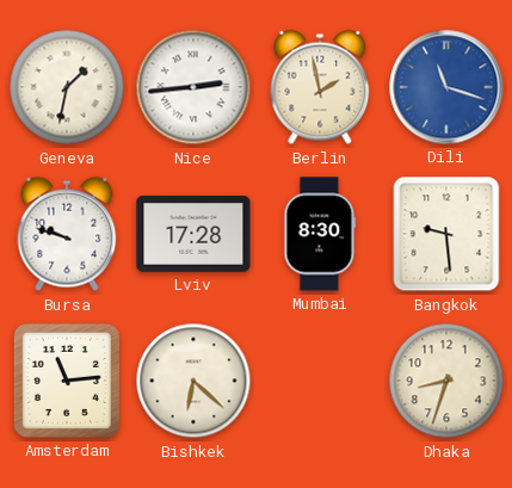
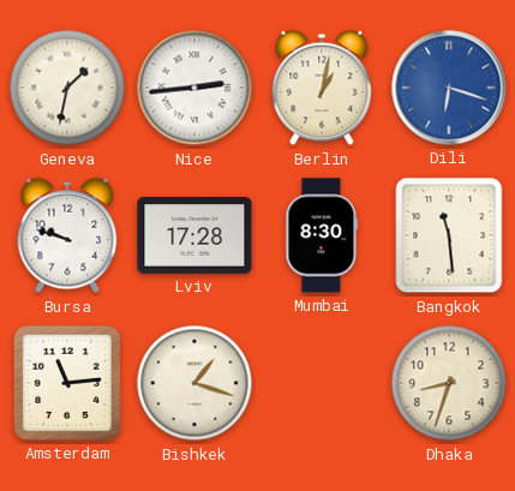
Berlin: 1:58 -> 1:02 (322, 88)
Dili: 11:18 -> 6:18 (449, 88)
Bangkok: 9:29 -> 11:29 (449, 235)
Bishkek: 6:22 -> 1:18 (194, 383)
